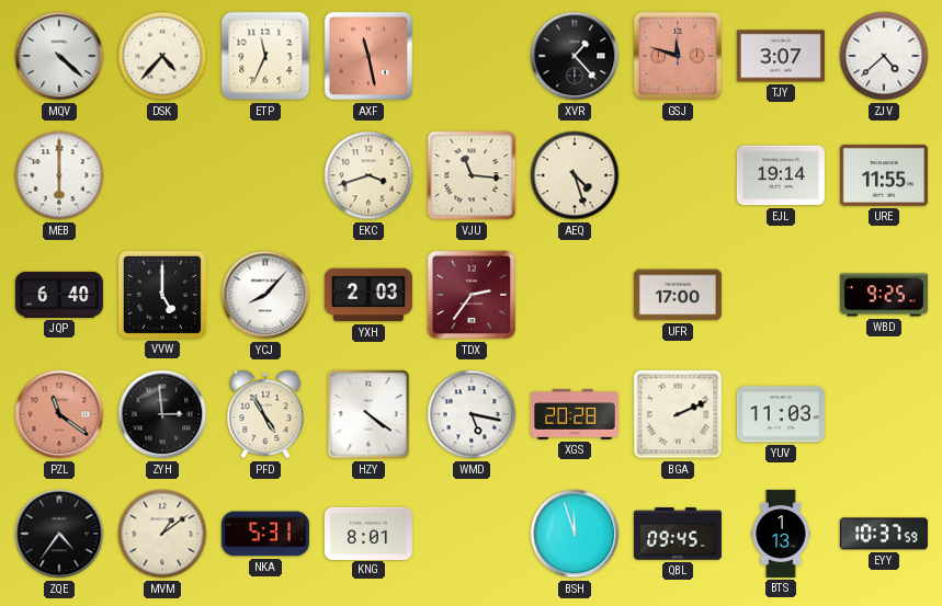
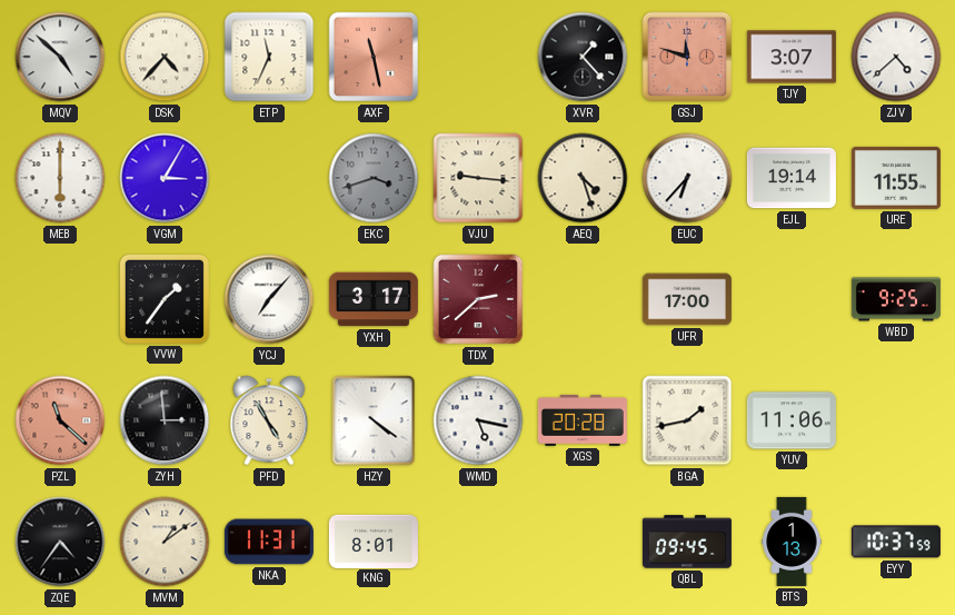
MQV: 4:22 -> 4:52 (60, 57)
VGM: none -> 3:05 (165, 178)
EKC dial: cream -> grey (374, 178)
VJU: 11:16 -> 9:16 (478, 178)
EUC: none -> 6:37 (687, 178)
JQP: 6:40 -> none (59, 295)
VVW: 5:00 -> 1:36 (165, 299)
YCJ: 8:07 -> 7:07 (269, 299)
YXH: 2:03 -> 3:17 (374, 299)
TDX: 2:36 -> 2:38 (478, 299)
PZL: 11:21 -> 11:22 (60, 420)
BGA: 2:11 -> 1:43 (687, 420)
YUV: 11:03 -> 11:06 (792, 420)
NKA: 5:31 -> 11:31 (269, 542)
BSH: 11:57 -> none (575, 534)
